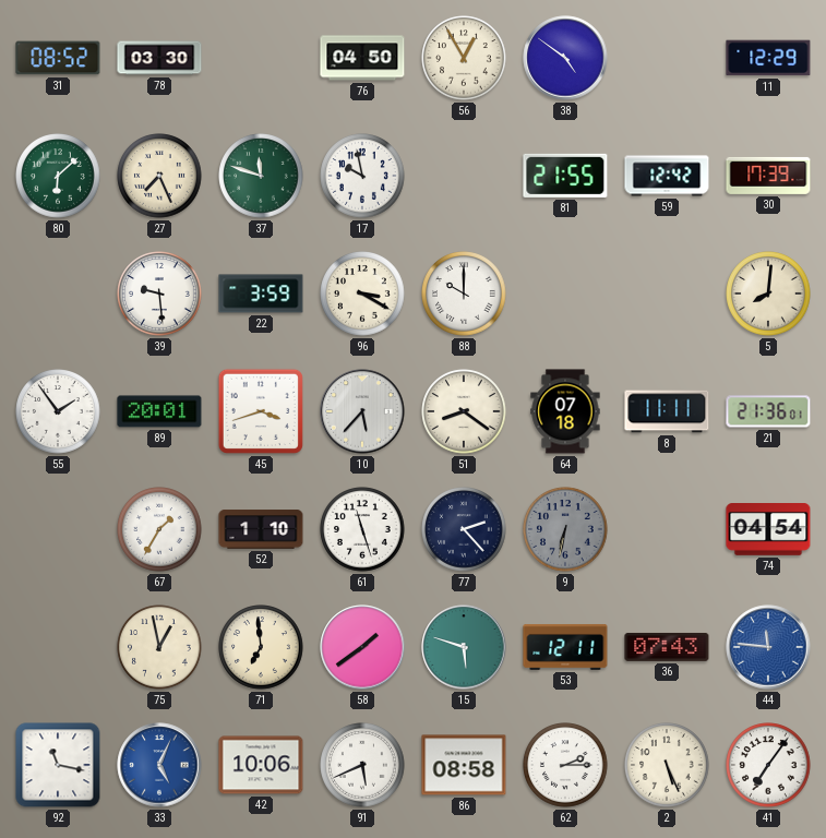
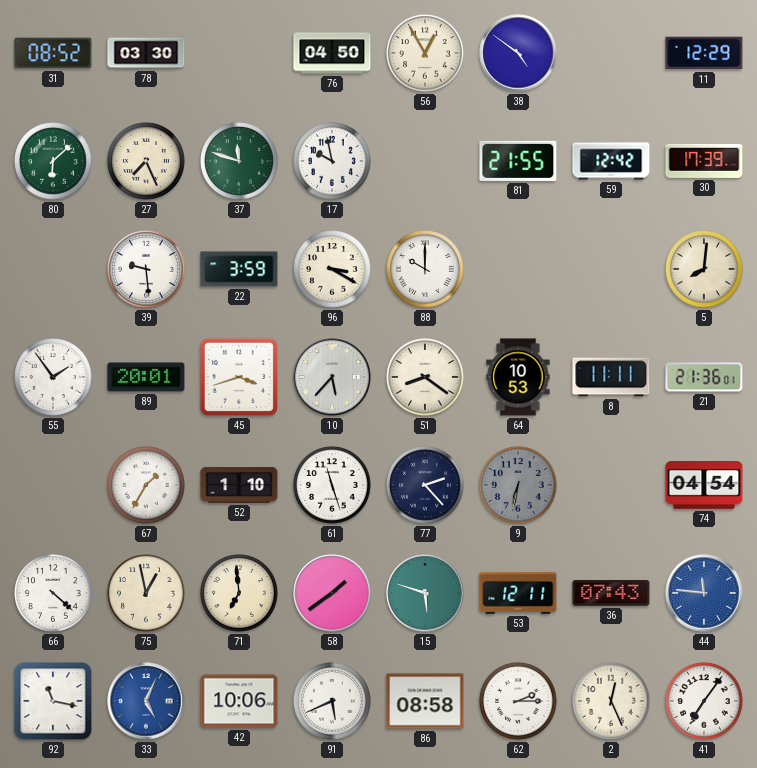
64: 07:18 -> 10:53 (518, 377)
66: none -> 4:22 (53, 593)
2: 5:26 -> 12:26 (611, 701)
